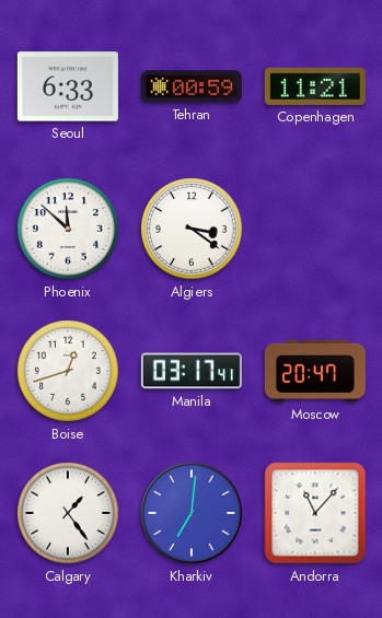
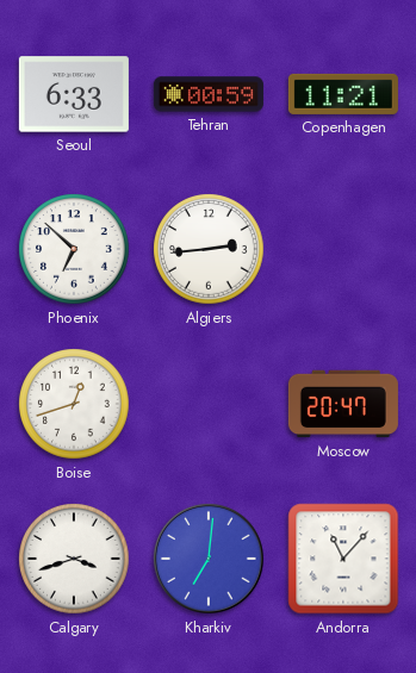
Phoenix: 11:52 -> 6:52 (74, 249)
Algiers: 3:21 -> 2:44 (209, 249)
Manila: 03:17 -> none (192, 371)
Calgary: 1:24 -> 3:42 (74, 559)
